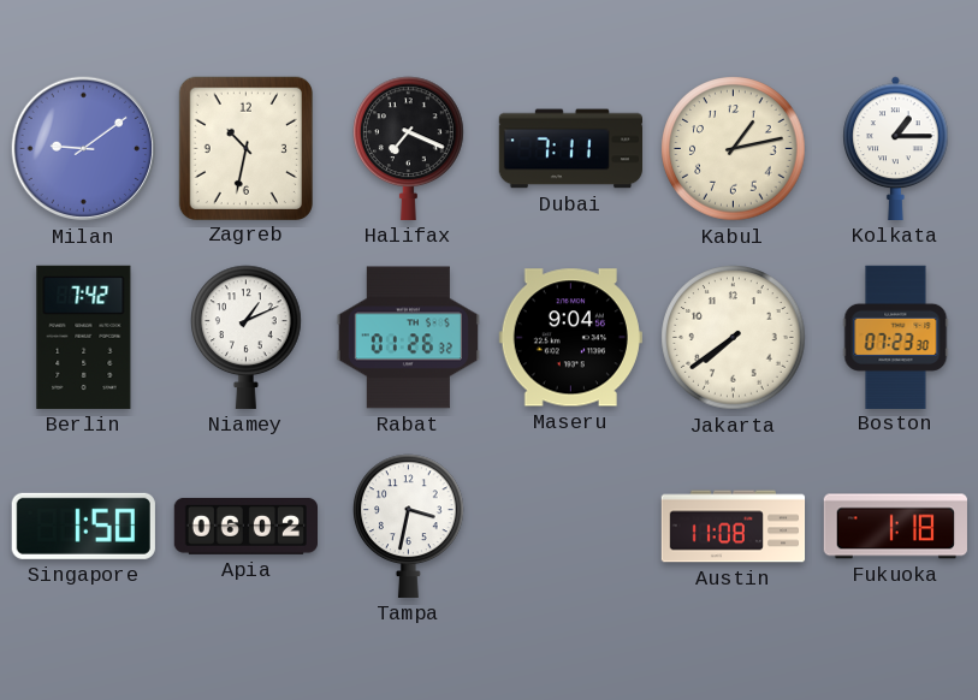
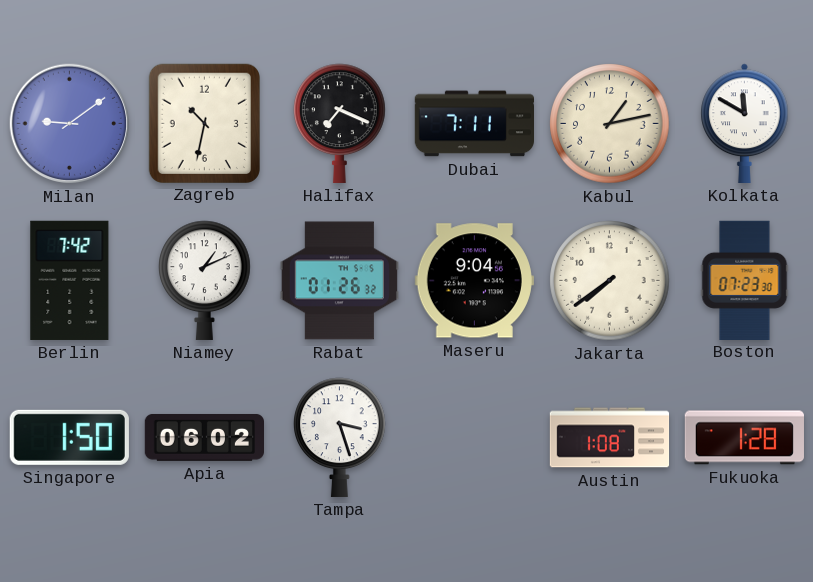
Kolkata: 1:15 -> 11:50 (745, 123)
Tampa: 3:32 -> 3:27 (340, 437)
Austin: 11:08 -> 1:08 (610, 438)
Fukuoka: 1:18 -> 1:28 (744, 438)
